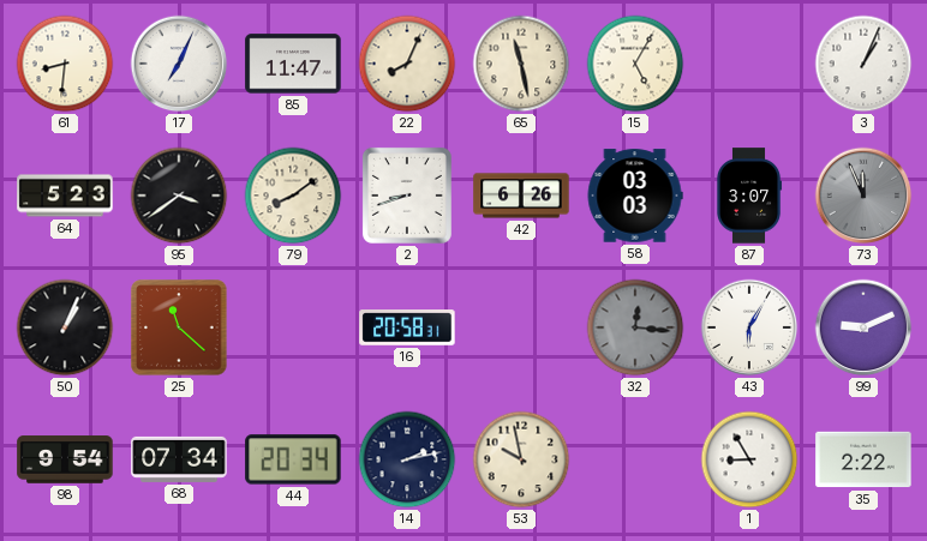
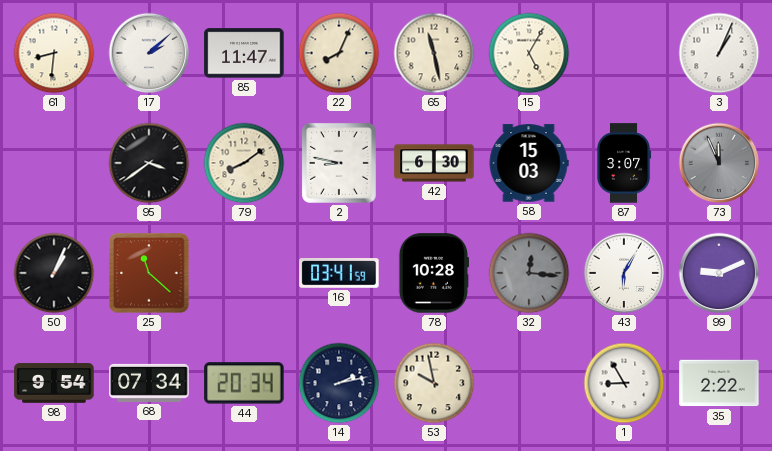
17: 7:04 -> 2:08 (149, 53)
64: 5:23 -> none (65, 196)
2: 8:42 -> 8:47 (339, 163)
42: 6:26 -> 6:30 (434, 163)
58: 03:03 -> 15:03 (529, 163)
16: 20:58 -> 03:41 (339, 273)
78: none -> 10:28 (433, 273)
